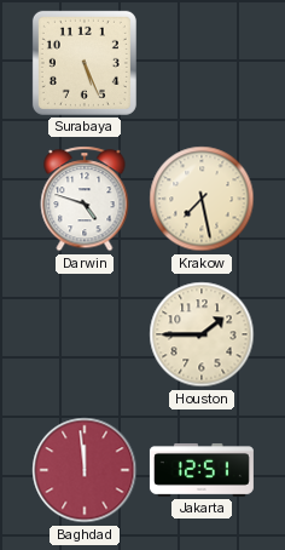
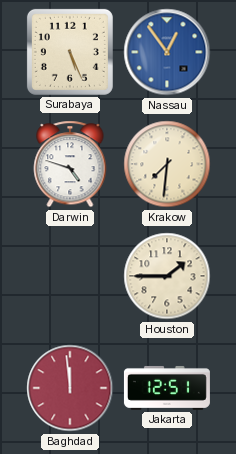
Nassau: none -> 12:54 (167, 52)
Krakow: 7:28 -> 7:31 (167, 164)
